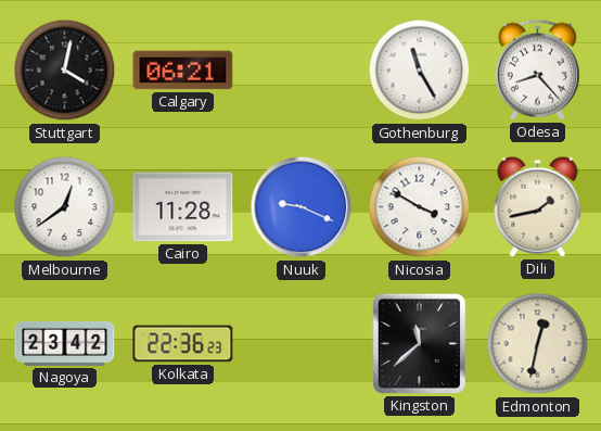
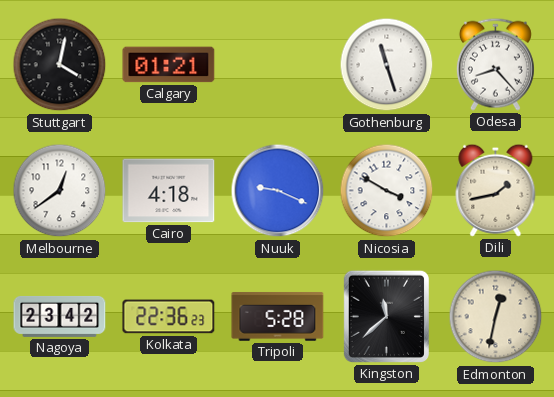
Calgary: 06:21 -> 01:21 (169, 65)
Gothenburg: 11:25 -> 11:27 (387, 65)
Cairo: 11:28 -> 4:18 (169, 191)
Tripoli: none -> 5:28 (278, 316)
